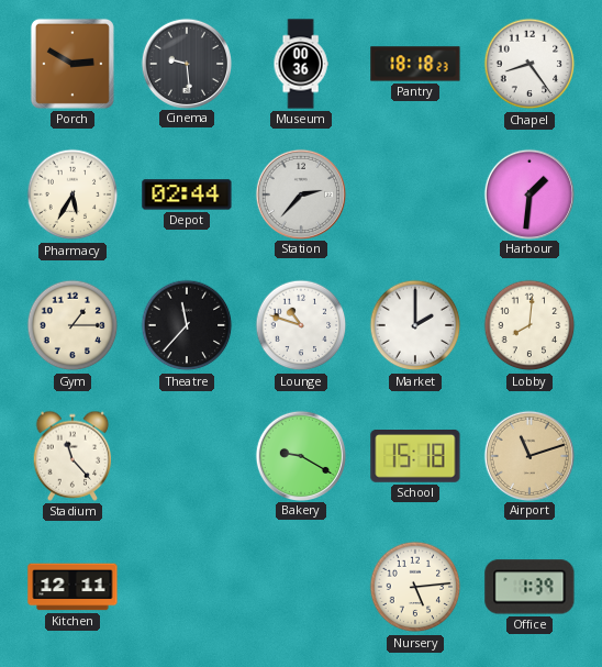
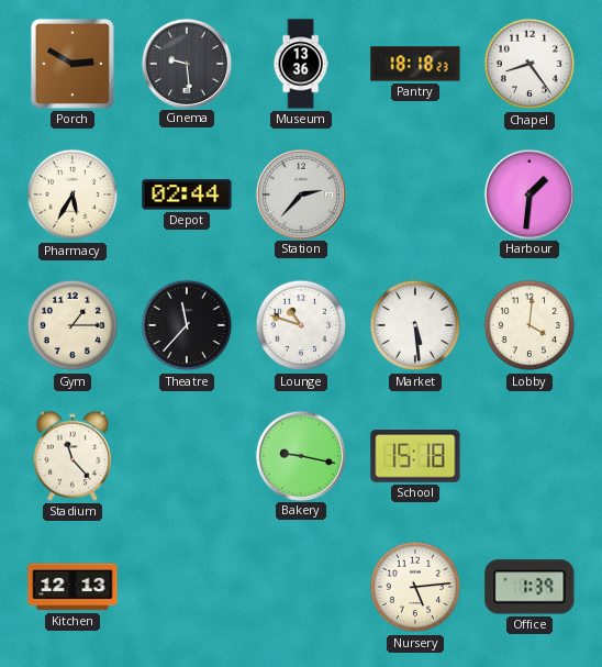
Museum: 00:36 -> 13:36 (301, 64)
Market: 2:00 -> 5:29 (415, 325)
Lobby: 8:01 -> 4:01 (529, 325)
Bakery: 9:20 -> 9:17 (300, 455)
Airport: 11:12 -> none (528, 455)
Kitchen: 12:11 -> 12:13 (73, 587)
